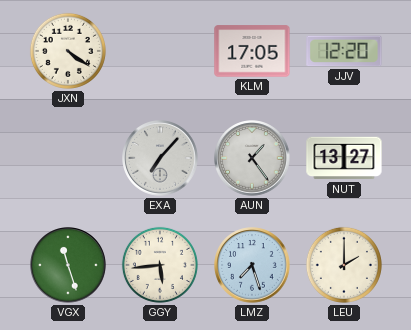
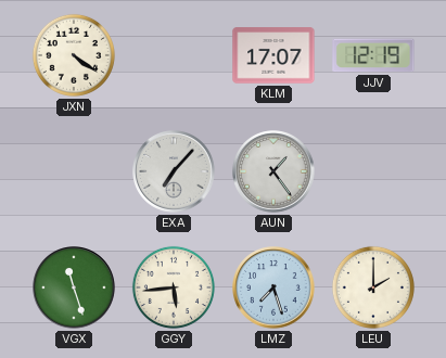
KLM: 17:05 -> 17:07 (273, 55)
JJV: 12:20 -> 12:19 (373, 55)
NUT: 13:27 -> none (344, 158)
